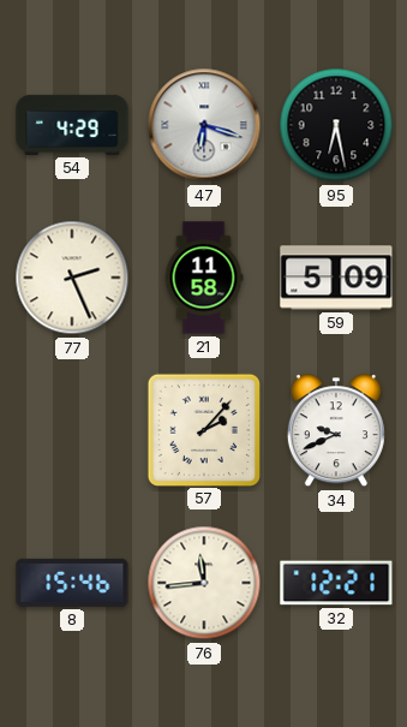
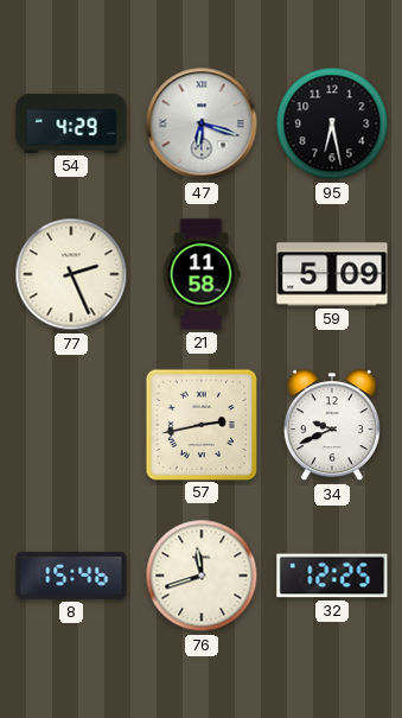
57: 2:07 -> 2:43 (200, 424)
76: 11:44 -> 11:42 (202, 576)
32: 12:21 -> 12:25 (332, 576)
